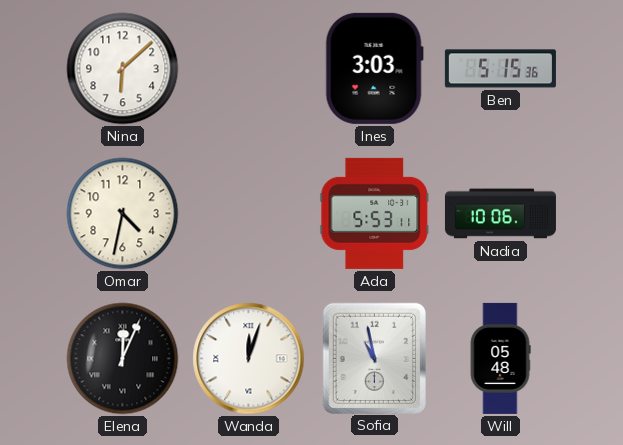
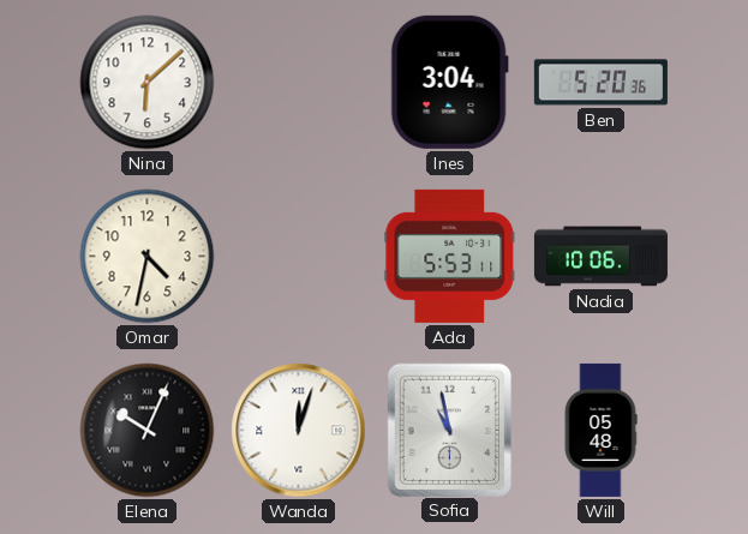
Ines: 3:03 -> 3:04 (449, 82)
Ben: 5:15 -> 5:20 (600, 83)
Elena: 12:04 -> 10:04 (148, 431)
